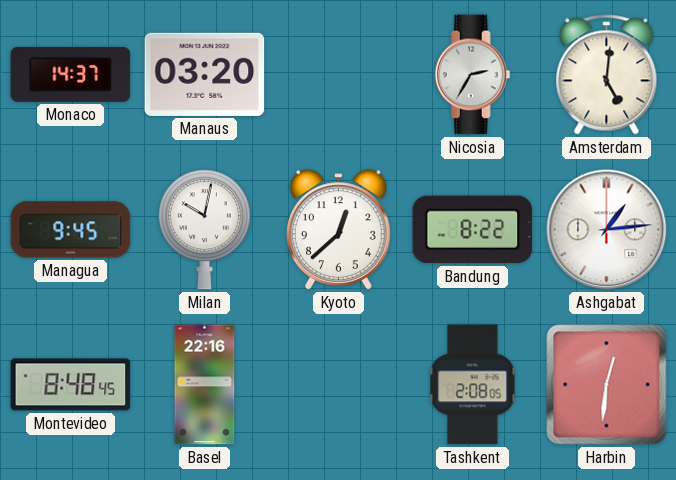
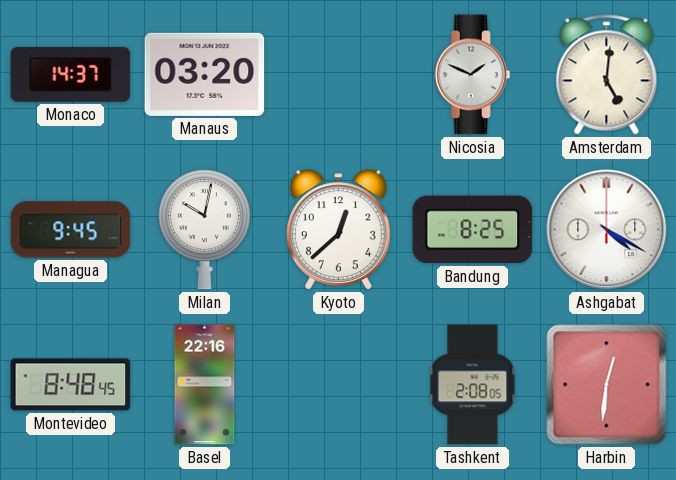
Nicosia: 2:35 -> 1:49 (472, 75)
Bandung: 8:22 -> 8:25 (473, 230)
Ashgabat: 1:14 -> 4:20 (607, 230)
